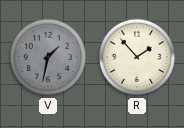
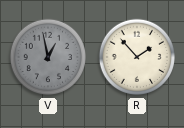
V: 1:32 -> 12:58 (48, 57)
